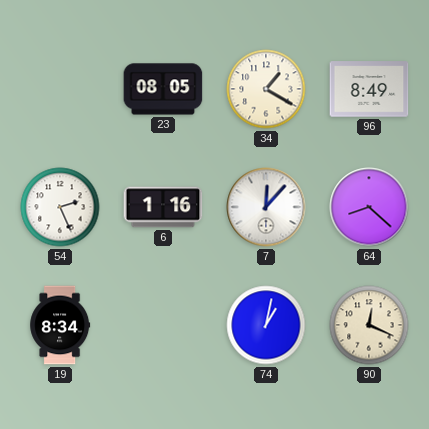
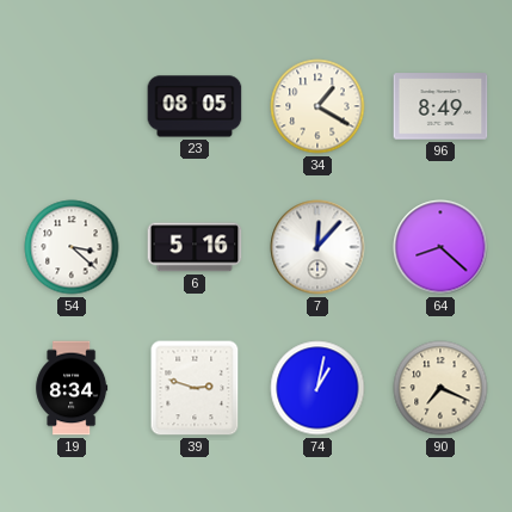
54: 2:26 -> 3:22 (72, 247)
6: 1:16 -> 5:16 (195, 247)
39: none -> 2:48 (195, 388)
90: 12:19 -> 7:19 (440, 388)
